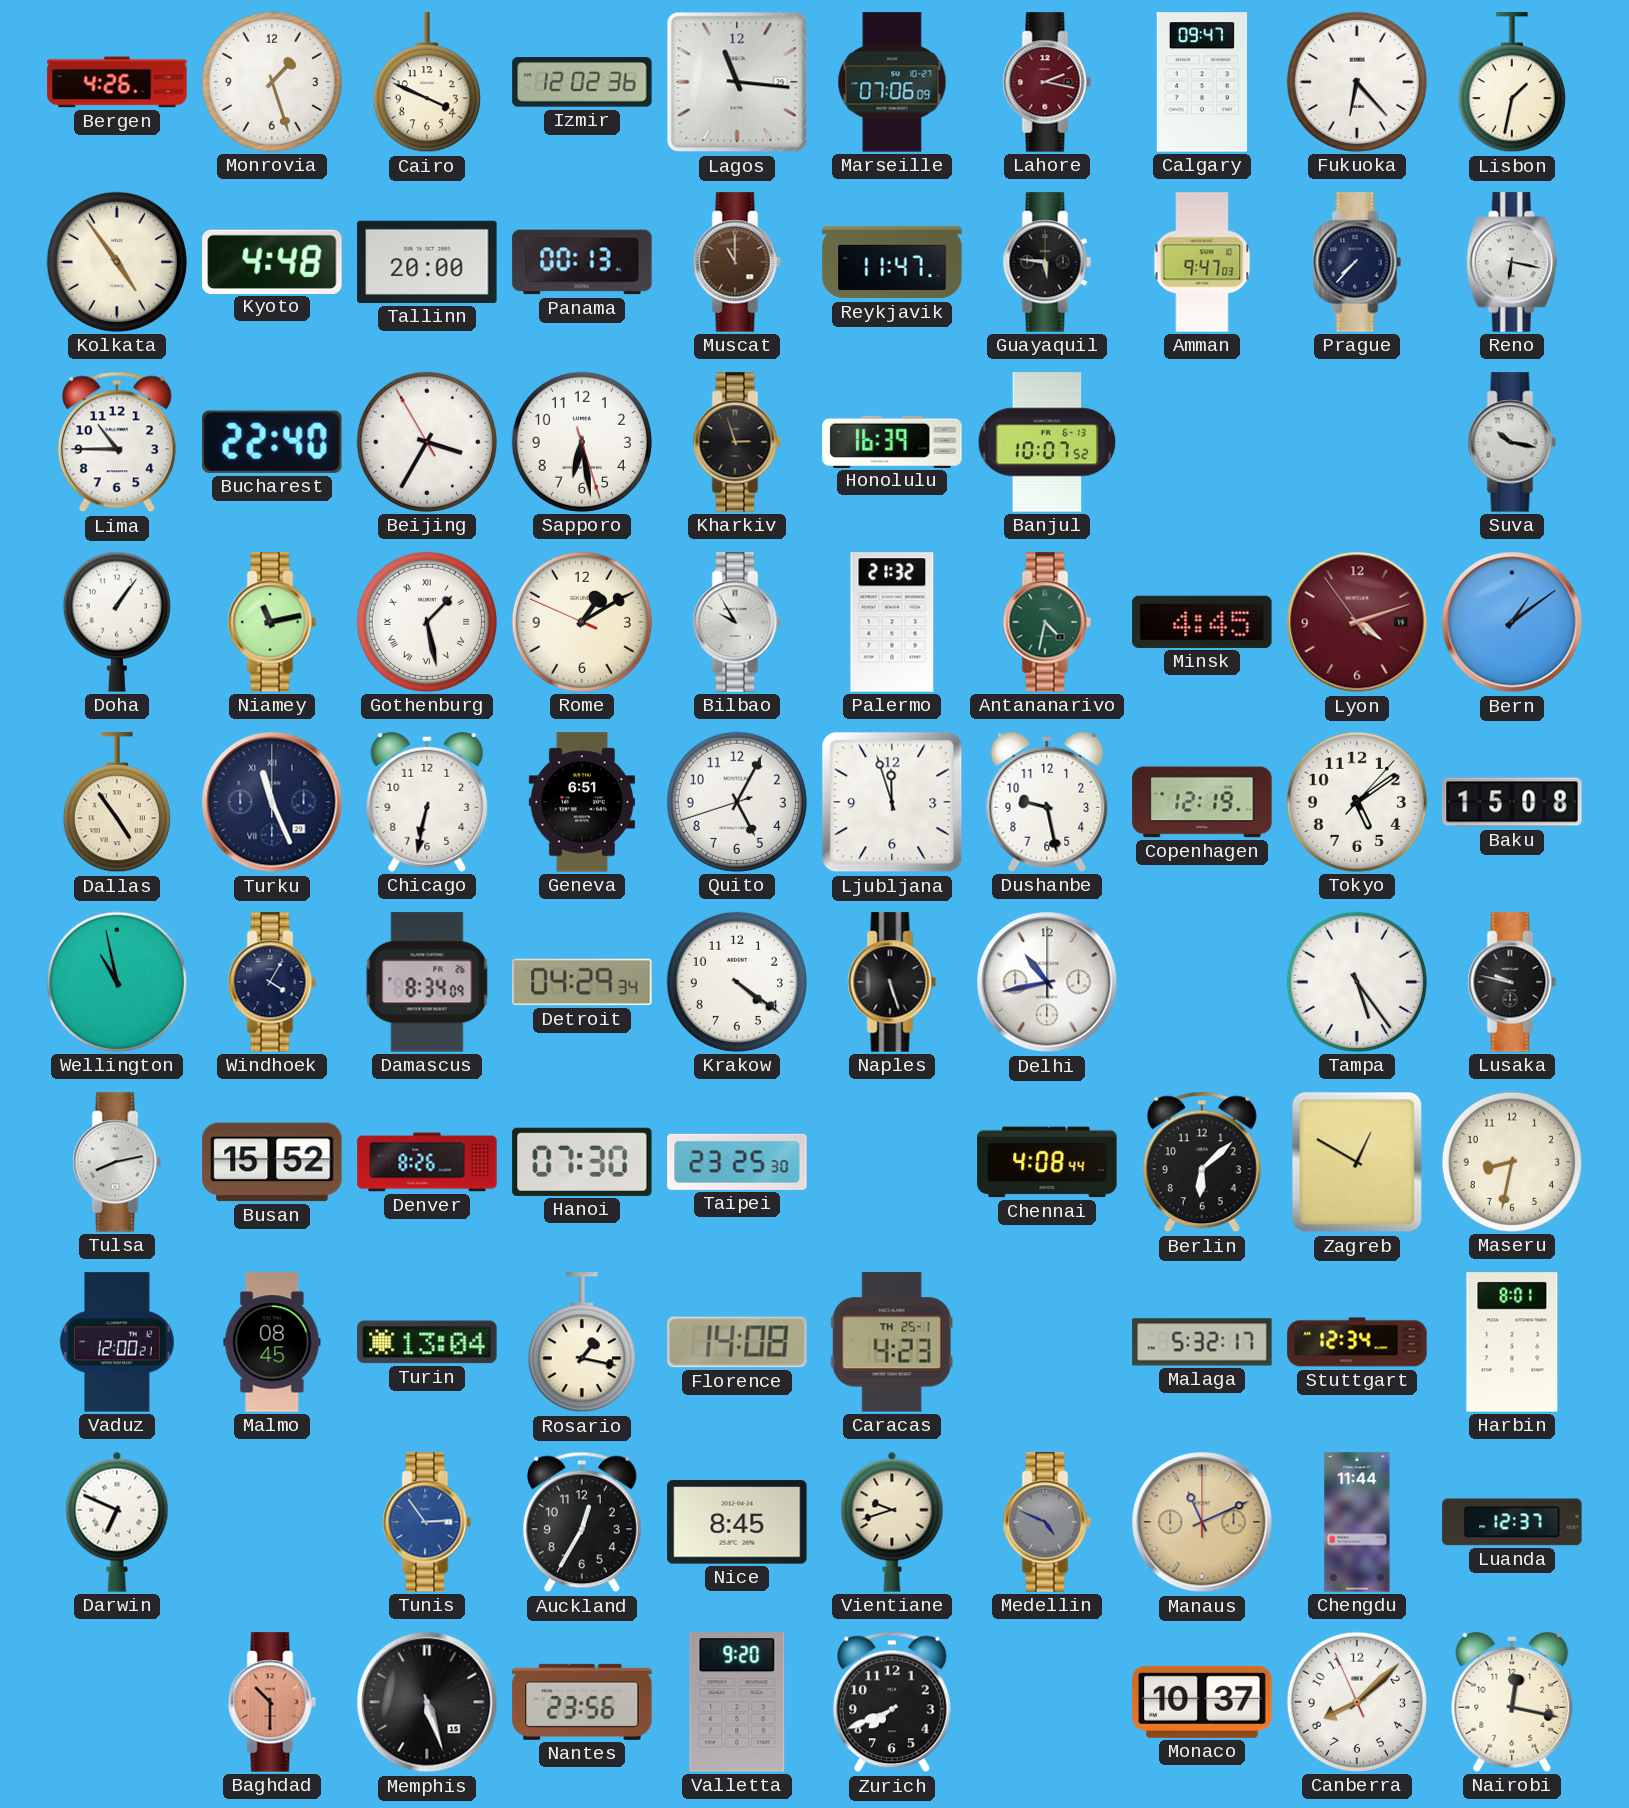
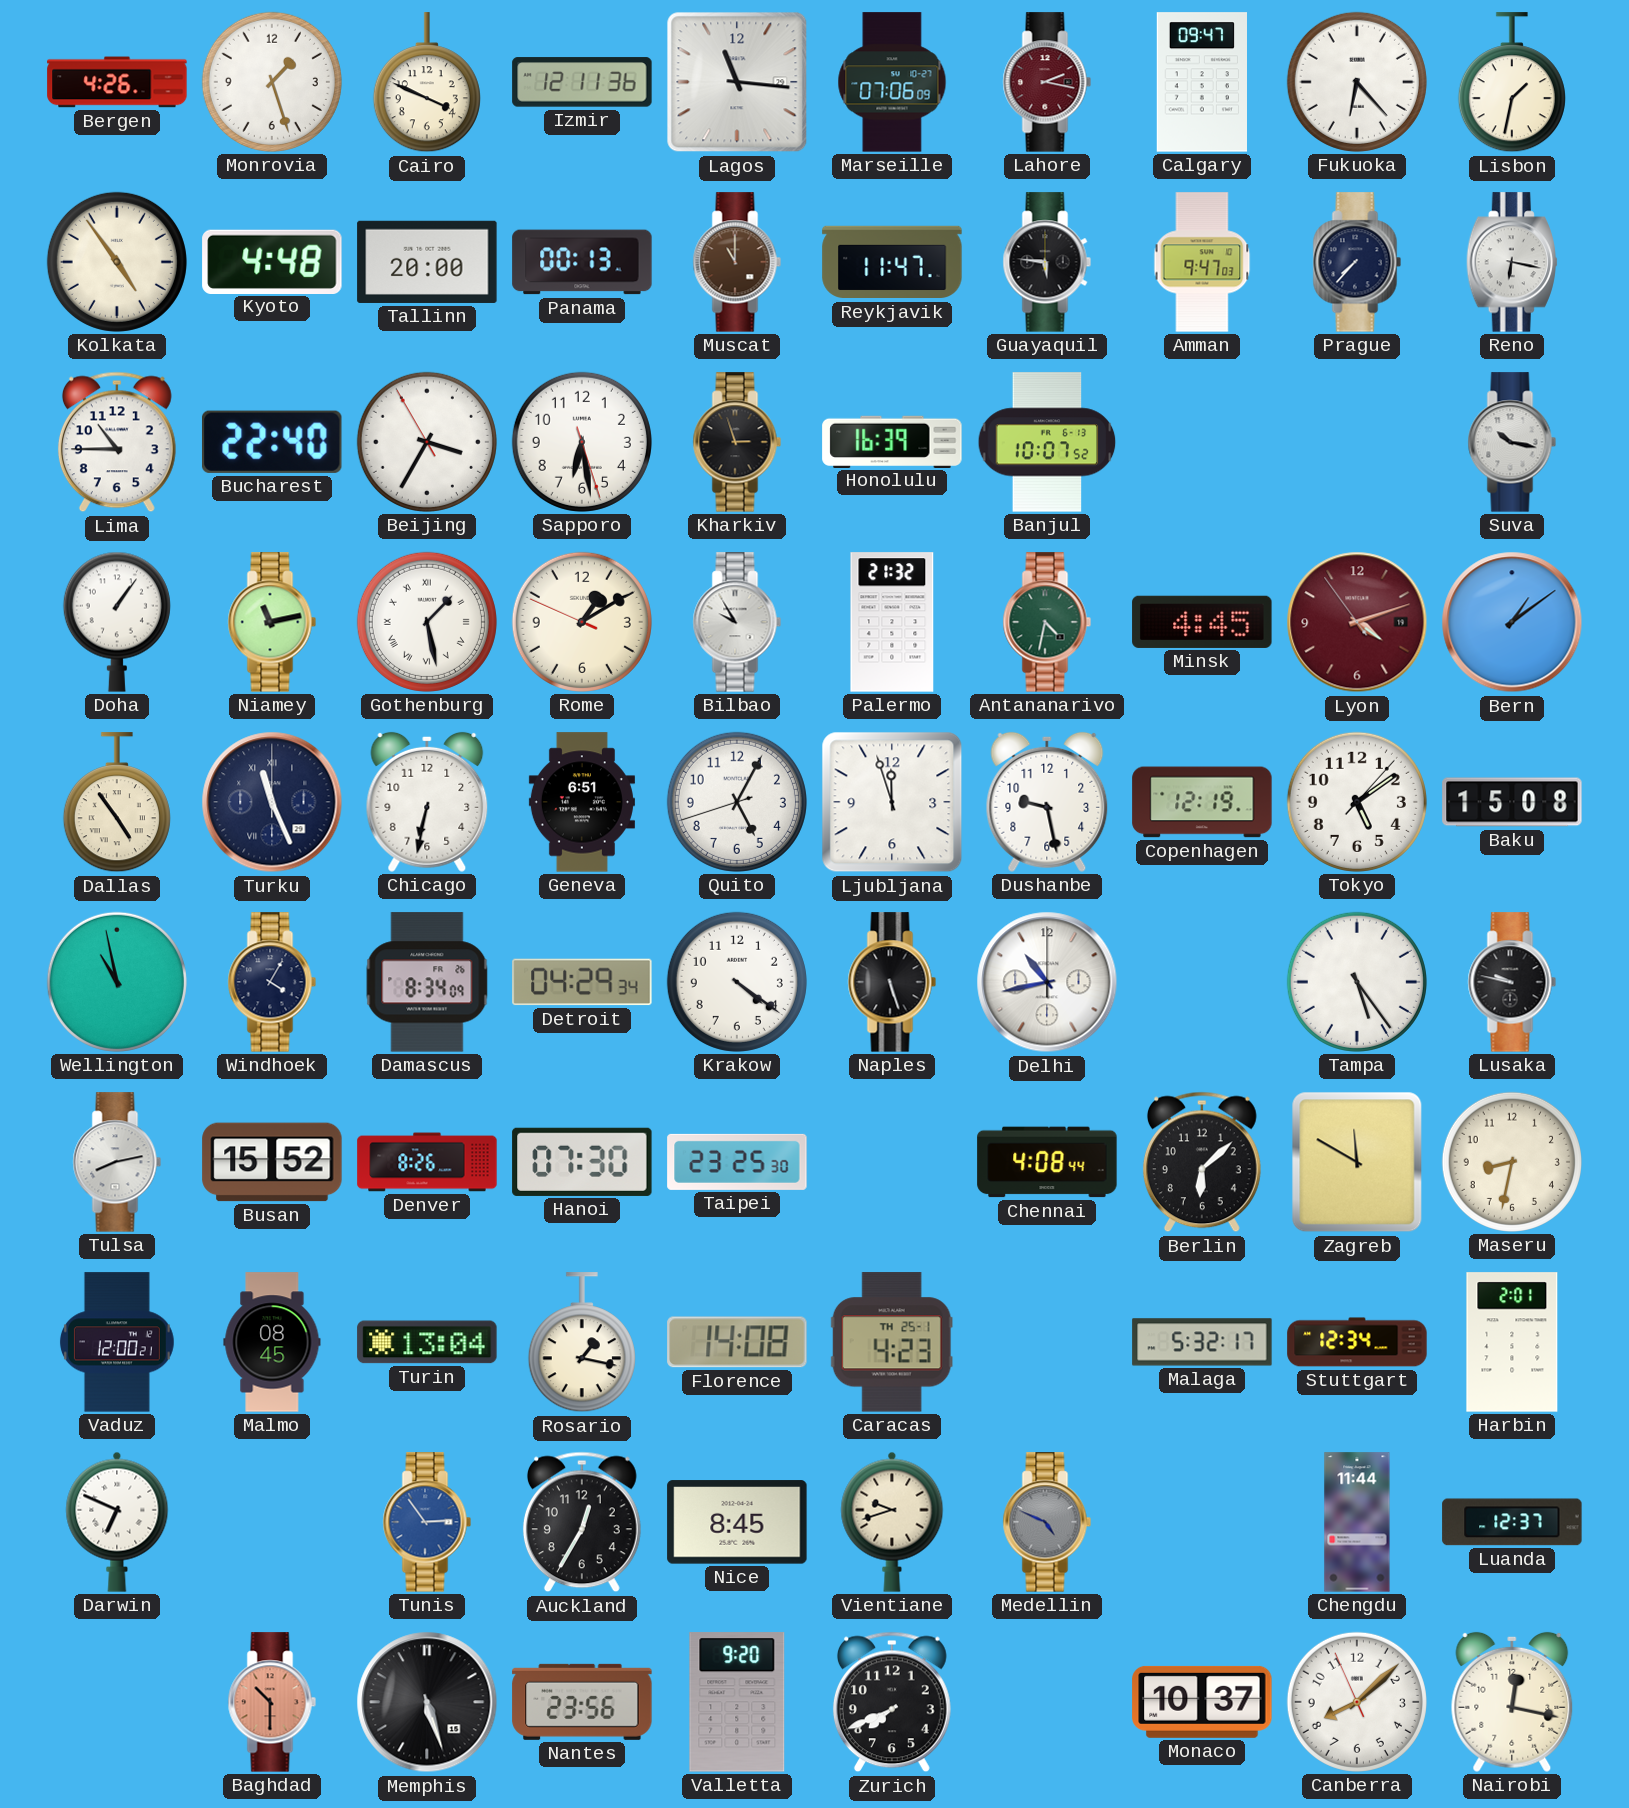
Izmir: 12:02 -> 12:11 (582, 82)
Zagreb: 12:50 -> 11:50 (1357, 1162)
Harbin: 8:01 -> 2:01 (1512, 1342)
Manaus: 11:11 -> none (1202, 1522)
